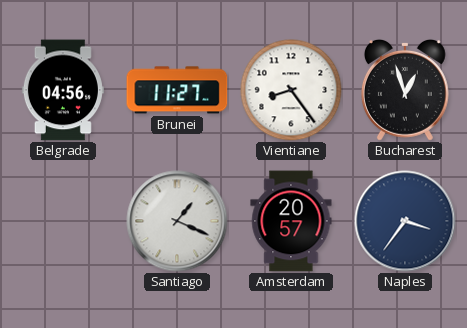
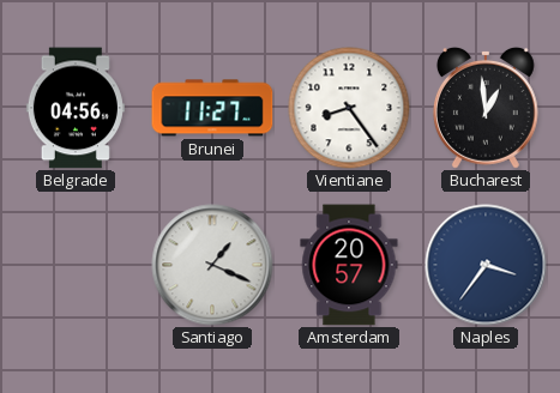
Bucharest: 12:57 -> 12:59 (486, 108)
